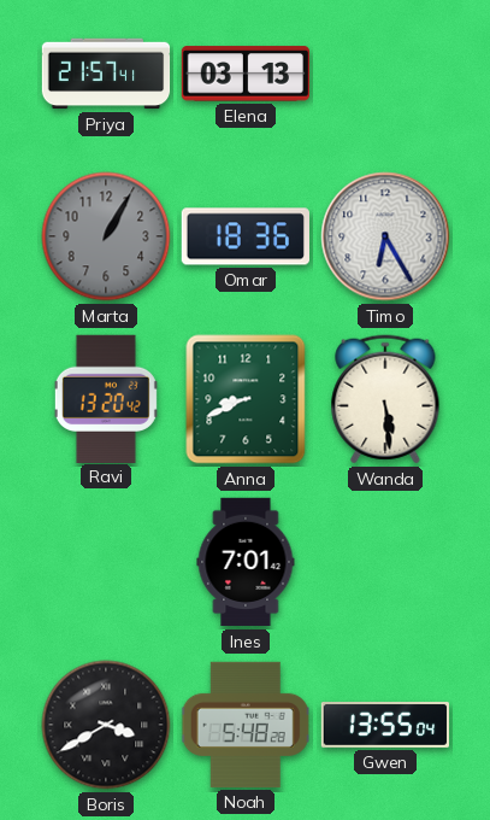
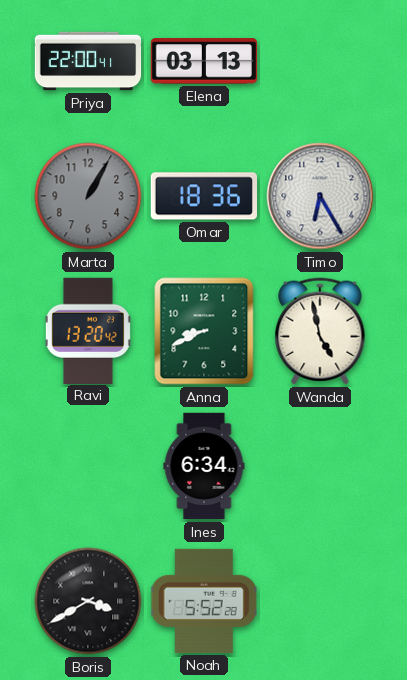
Priya: 21:57 -> 22:00 (88, 61)
Wanda: 5:29 -> 4:58 (320, 331)
Ines: 7:01 -> 6:34 (204, 466)
Noah: 5:48 -> 5:52 (204, 601)
Gwen: 13:55 -> none (385, 726)
